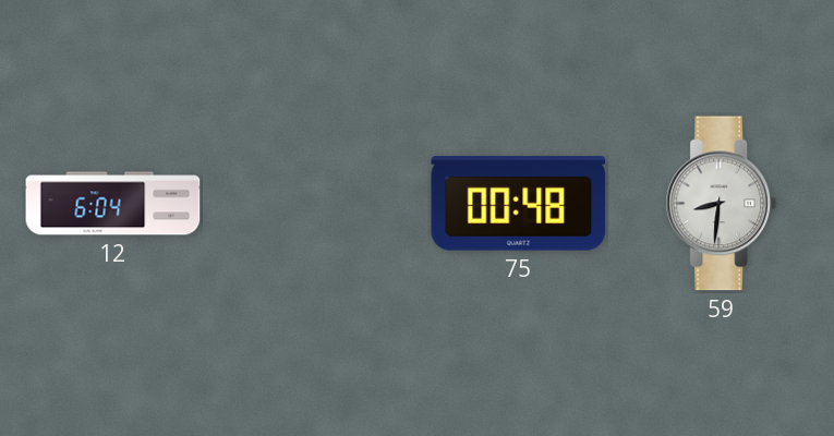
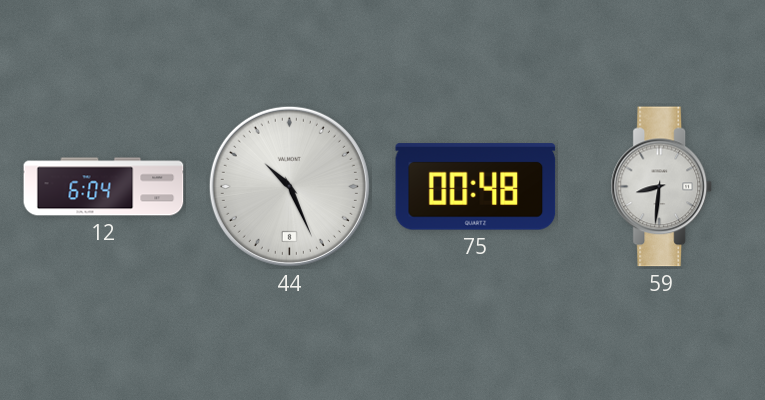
44: none -> 10:26 (289, 186)
